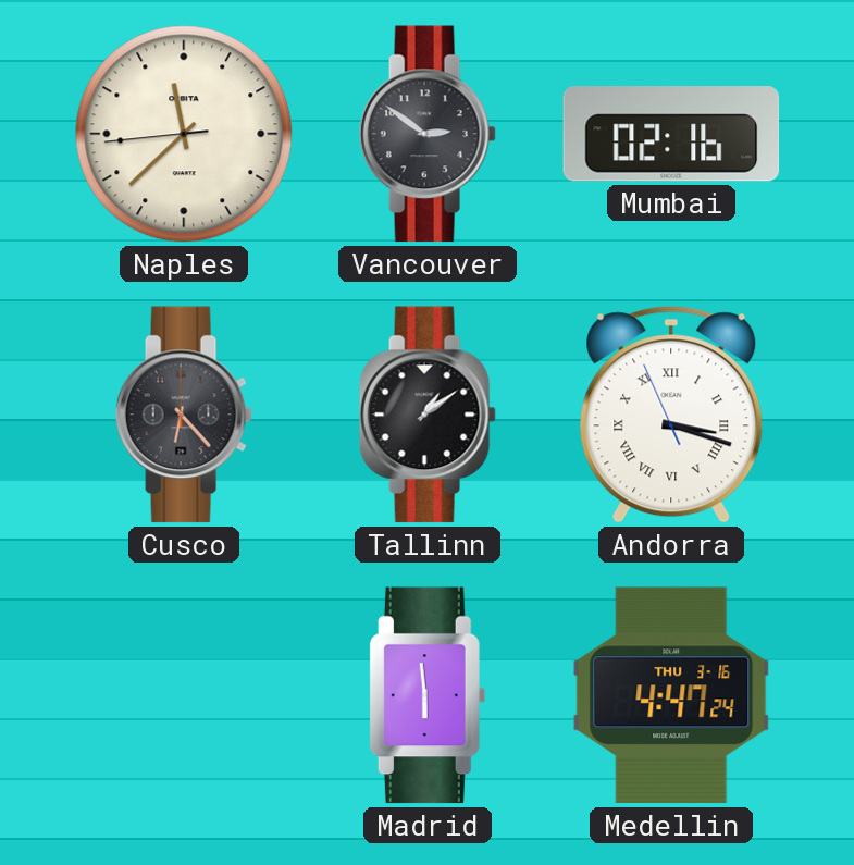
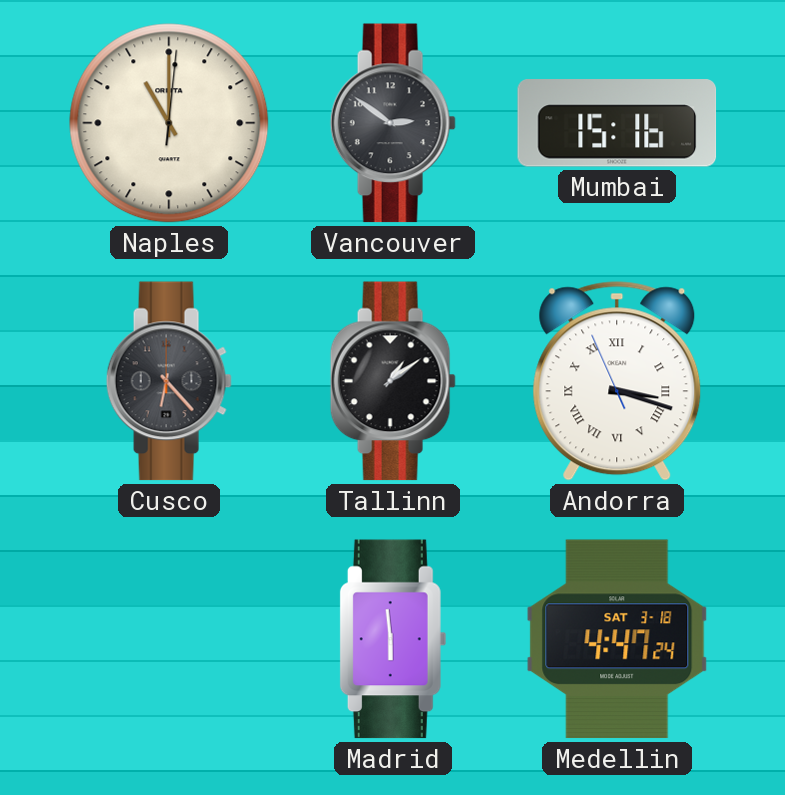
Naples: 11:37 -> 11:00 (169, 123)
Mumbai: 02:16 -> 15:16 (617, 123)
Medellin date: THU 3-16 -> SAT 3-18 (617, 639)
